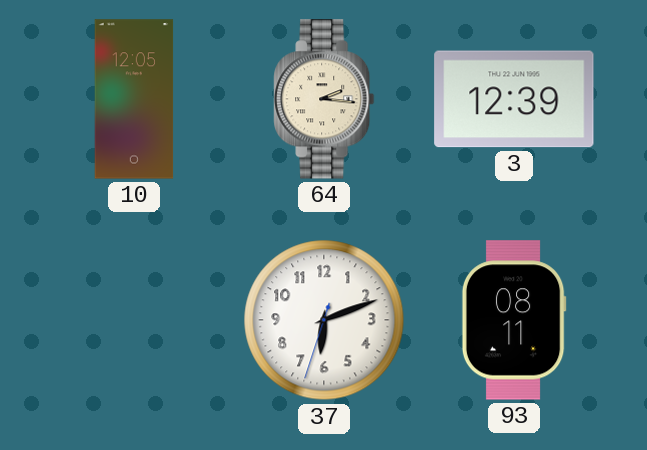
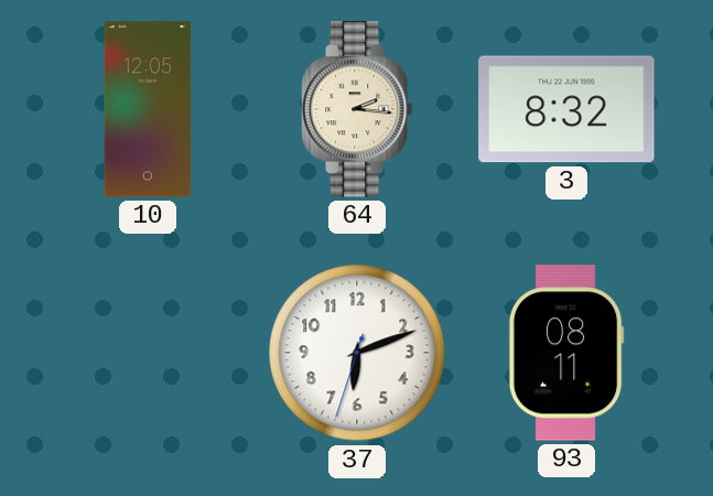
3: 12:39 -> 8:32 (566, 109)
